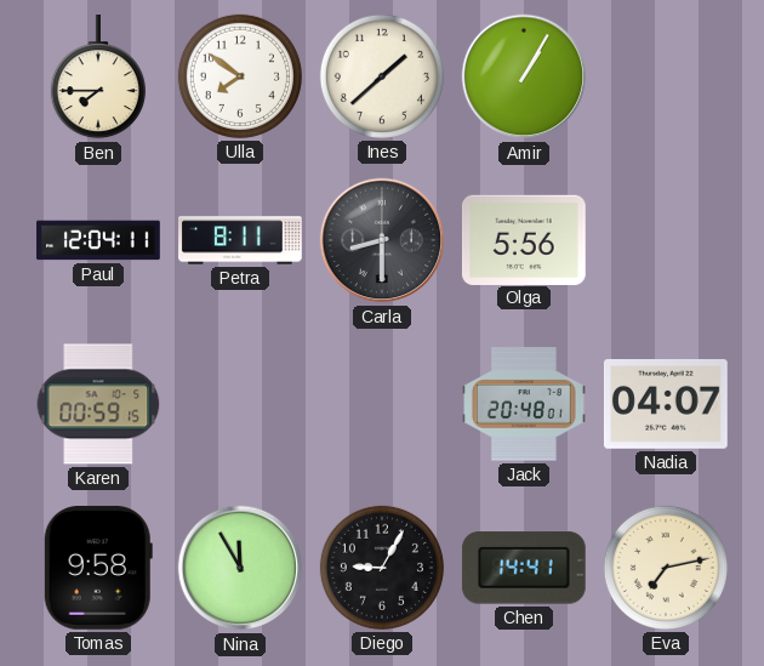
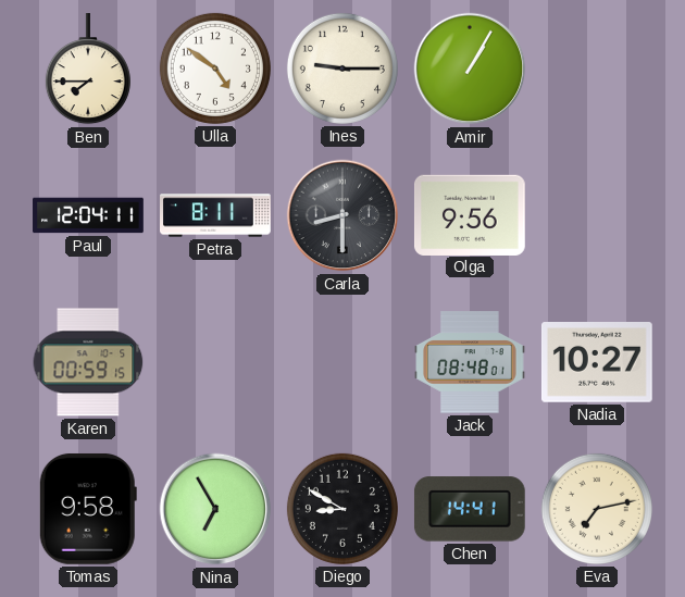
Ulla: 7:51 -> 4:51 (215, 69)
Ines: 1:38 -> 9:15 (342, 69)
Olga: 5:56 -> 9:56 (470, 214)
Jack: 20:48 -> 08:48 (471, 362)
Nadia: 04:07 -> 10:27 (597, 363)
Nina: 11:55 -> 6:55 (215, 509)
Diego: 9:05 -> 8:50 (342, 509)
